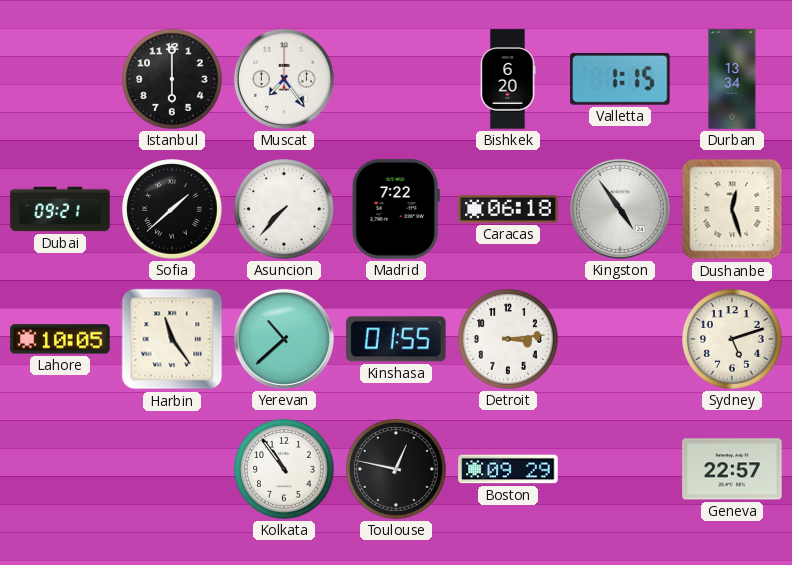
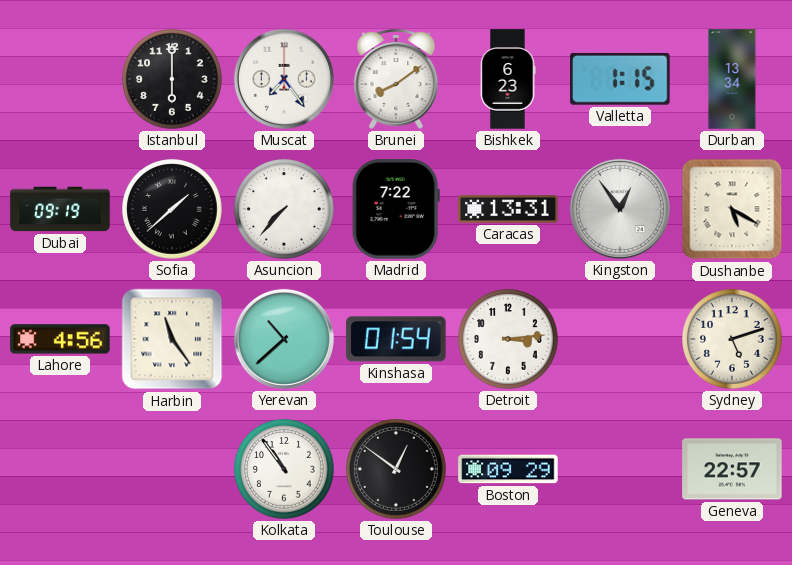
Brunei: none -> 8:09 (396, 79)
Bishkek: 6:20 -> 6:23 (508, 79)
Dubai: 09:21 -> 09:19 (60, 209)
Caracas: 06:18 -> 13:31 (508, 209)
Kingston: 4:54 -> 12:54 (620, 209)
Dushanbe: 12:27 -> 5:20 (732, 209)
Lahore: 10:05 -> 4:56 (60, 339)
Kinshasa: 01:55 -> 01:54 (396, 339)
Toulouse: 12:47 -> 12:51 (397, 470)
